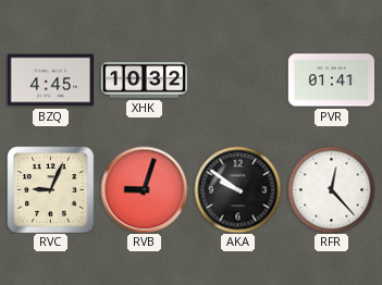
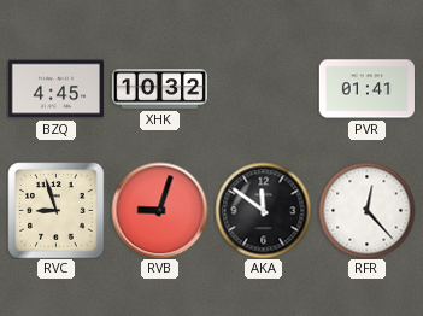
RVC: 9:04 -> 8:57 (55, 210)
AKA: 9:51 -> 11:51 (263, 210)
